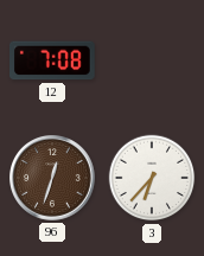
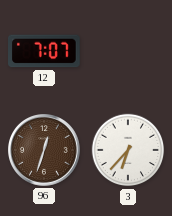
12: 7:08 -> 7:07 (45, 51)
